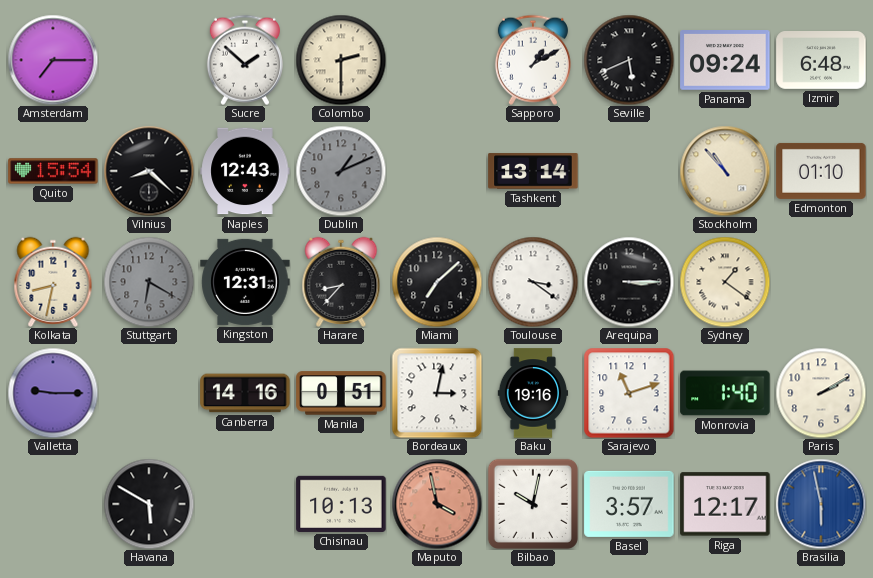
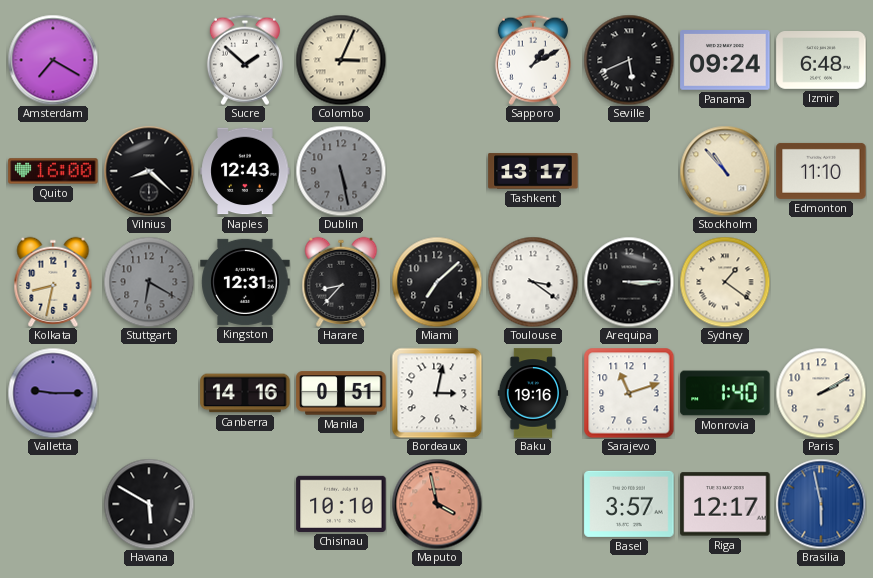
Amsterdam: 7:15 -> 7:20 (53, 60)
Colombo: 2:30 -> 3:04 (341, 60)
Quito: 15:54 -> 16:00 (53, 171)
Dublin: 1:11 -> 5:28 (341, 171)
Tashkent: 13:14 -> 13:17 (533, 171)
Edmonton: 01:10 -> 11:10 (821, 171)
Chisinau: 10:13 -> 10:10 (341, 504)
Bilbao: 10:02 -> none (533, 504)
